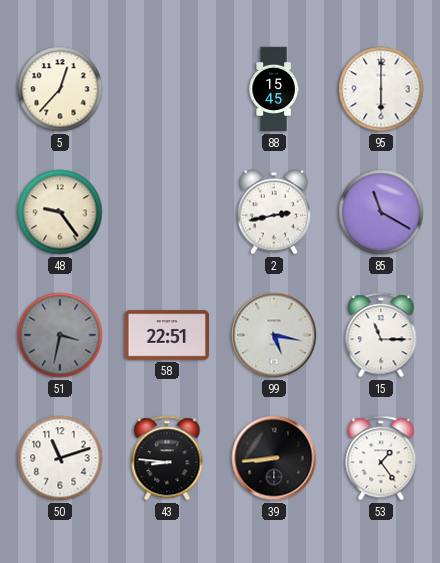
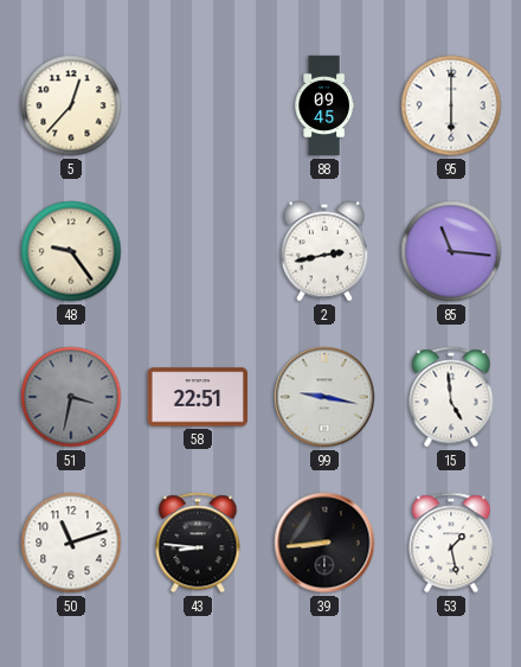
88: 15:45 -> 09:45 (324, 105)
85: 11:20 -> 11:16 (451, 251)
99: 5:17 -> 9:17 (324, 397)
15: 11:15 -> 4:59 (451, 397)
53: 1:24 -> 1:28 (451, 543)
